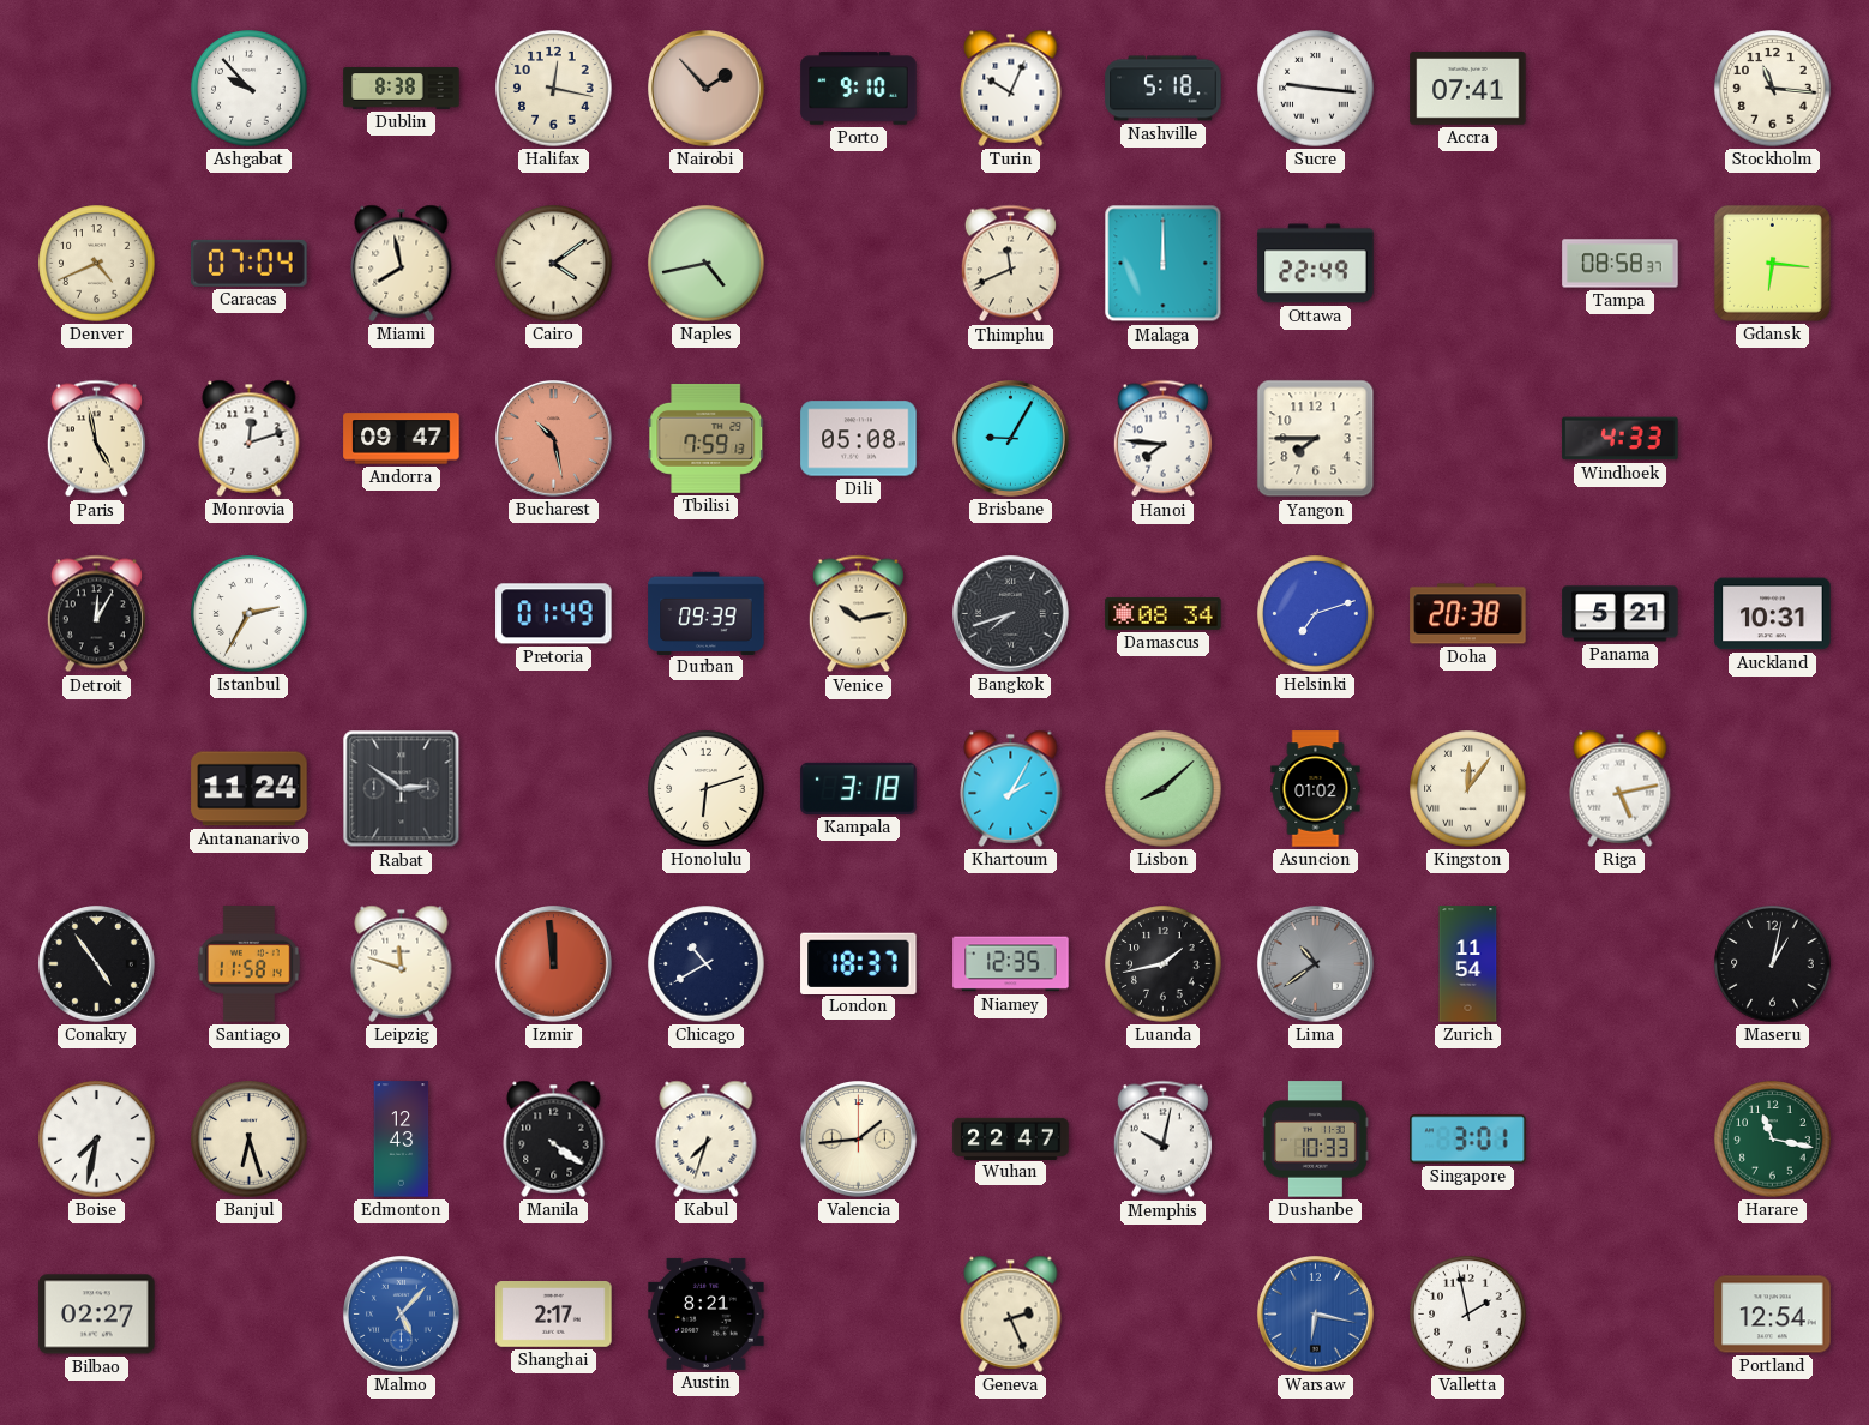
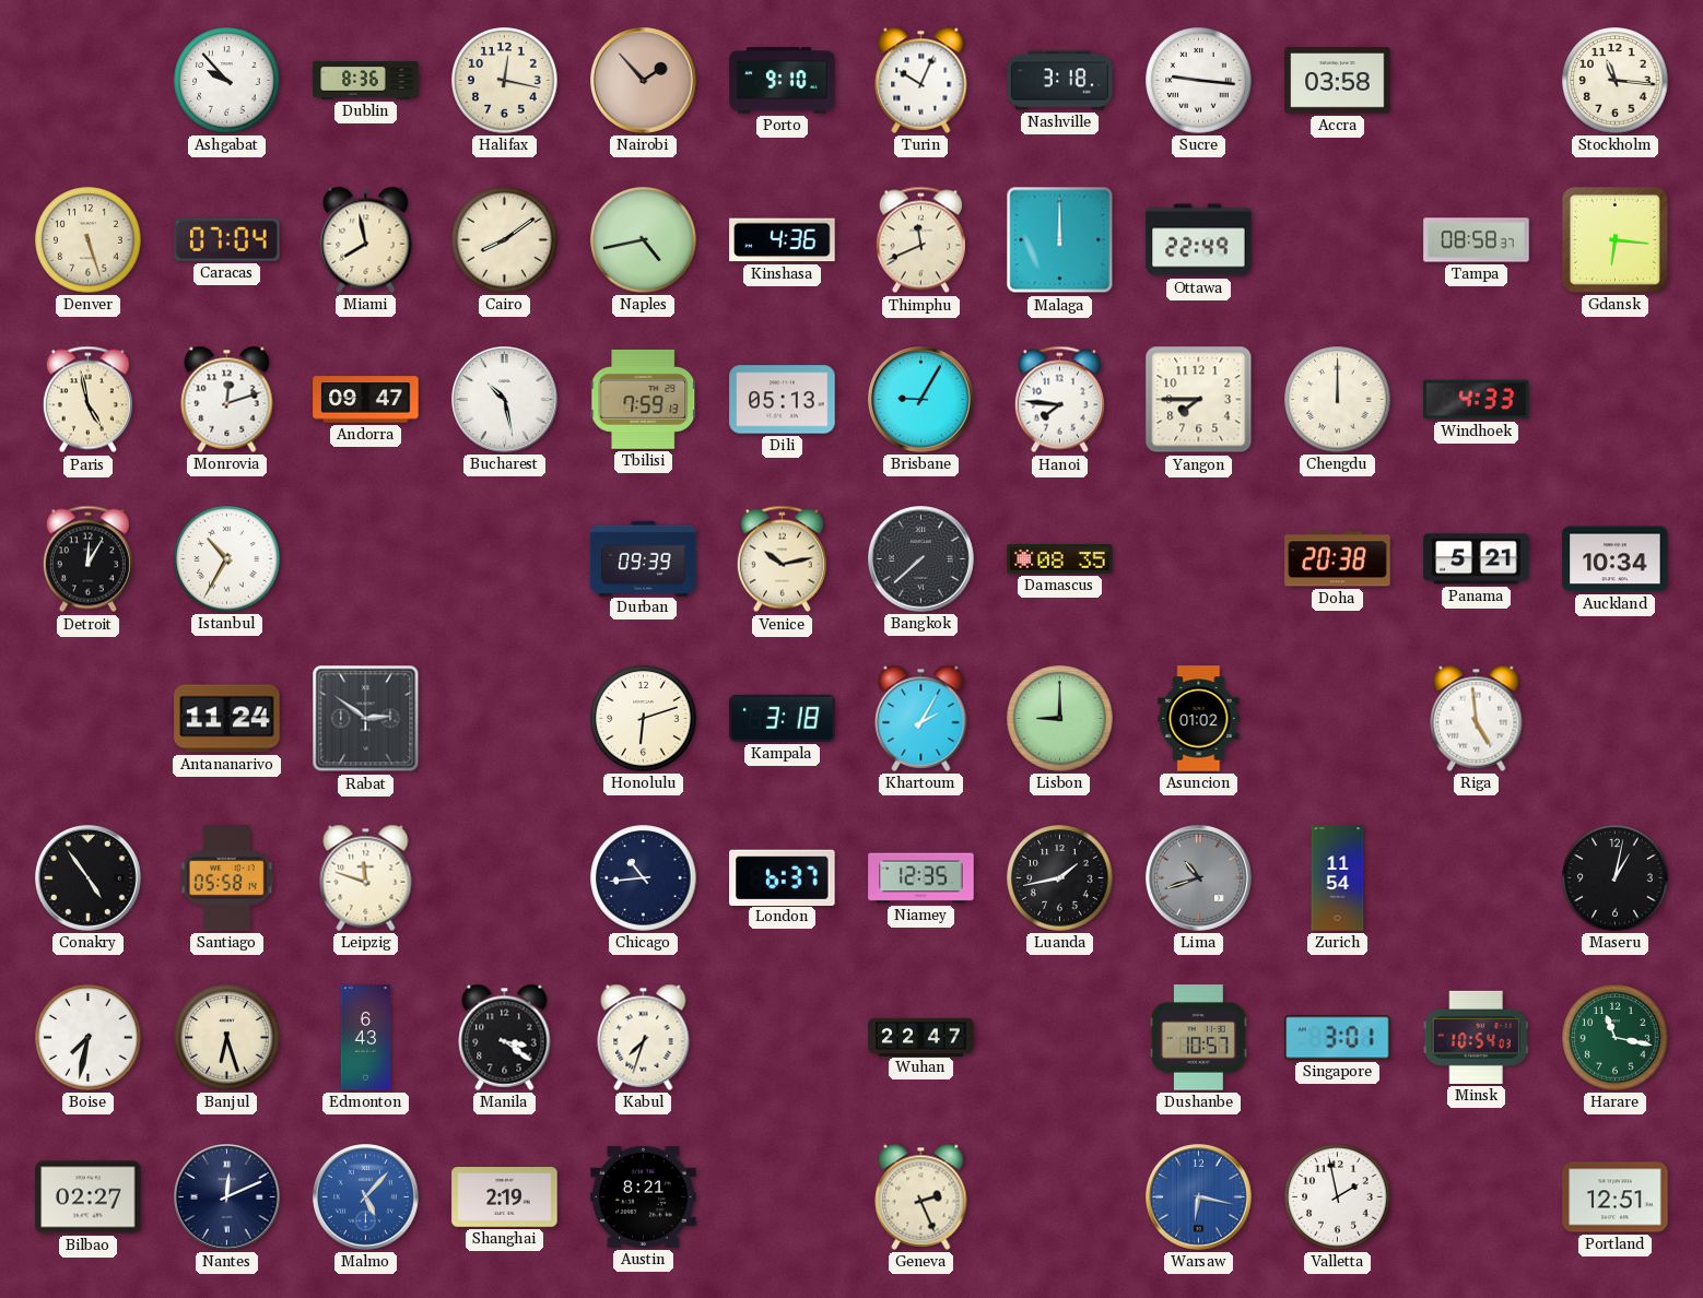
Dublin: 8:38 -> 8:36 (366, 81)
Nashville: 5:18 -> 3:18 (1060, 81)
Accra: 07:41 -> 03:58 (1338, 81)
Denver: 4:41 -> 5:27 (89, 240)
Cairo: 4:09 -> 8:09 (505, 240)
Kinshasa: none -> 4:36 (783, 240)
Bucharest dial: salmon -> white (505, 400)
Dili: 05:08 -> 05:13 (783, 400)
Chengdu: none -> 12:00 (1338, 400)
Istanbul: 2:35 -> 10:35 (227, 559)
Pretoria: 01:49 -> none (554, 614)
Bangkok: 7:42 -> 7:38 (921, 559)
Damascus: 08:34 -> 08:35 (1060, 558)
Helsinki: 7:12 -> none (1316, 614)
Auckland: 10:31 -> 10:34 (1616, 559)
Lisbon: 8:08 -> 9:00 (1060, 719)
Kingston: 12:06 -> none (1468, 789)
Riga: 5:13 -> 4:59 (1477, 718)
Santiago: 11:58 -> 05:58 (226, 878)
Izmir: 11:59 -> none (554, 964)
Chicago: 10:40 -> 10:44 (644, 878)
London: 18:37 -> 6:37 (783, 877)
Lima: 10:39 -> 10:42 (1199, 878)
Edmonton: 12:43 -> 6:43 (366, 1038)
Manila: 4:21 -> 3:21 (505, 1037)
Valencia: 1:44 -> none (859, 1140)
Memphis: 10:02 -> none (1162, 1140)
Dushanbe: 10:33 -> 10:57 (1199, 1038)
Minsk: none -> 10:54 (1476, 1037)
Nantes: none -> 12:11 (227, 1197)
Shanghai: 2:17 -> 2:19 (505, 1197)
Portland: 12:54 -> 12:51 (1616, 1197)
